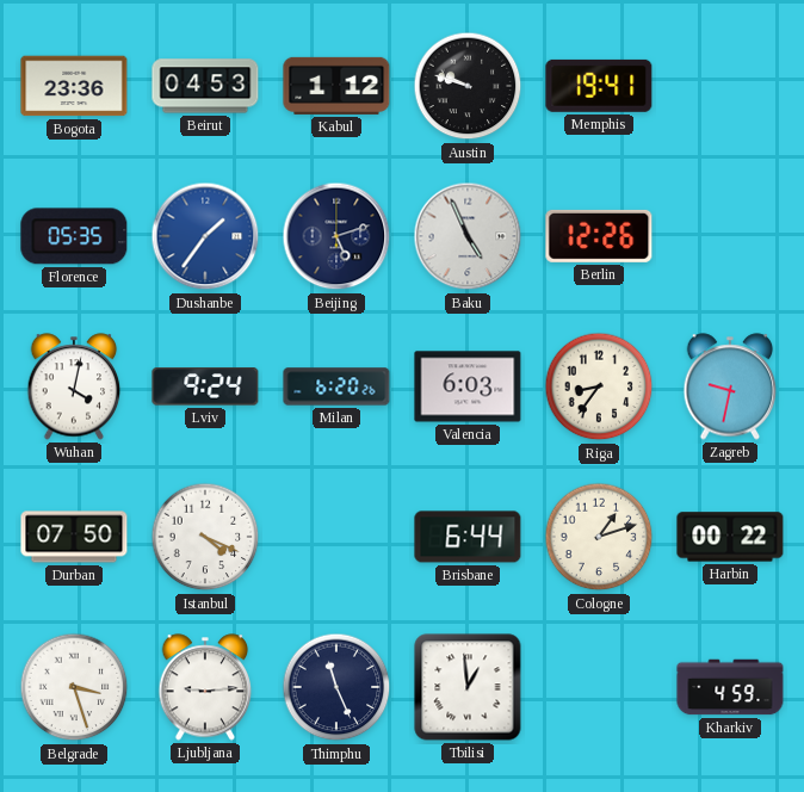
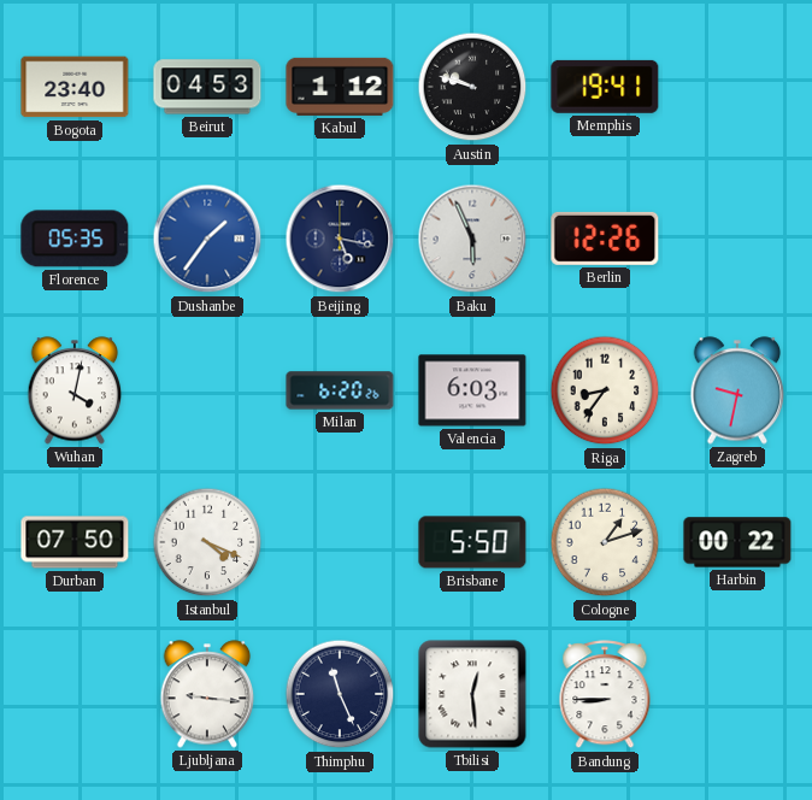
Bogota: 23:36 -> 23:40 (75, 87)
Beijing: 5:12 -> 5:17 (340, 239)
Baku: 4:56 -> 5:56 (472, 239)
Lviv: 9:24 -> none (205, 386)
Brisbane: 6:44 -> 5:50 (472, 542)
Belgrade: 3:27 -> none (74, 687)
Ljubljana: 9:14 -> 9:16 (207, 694)
Tbilisi: 12:59 -> 12:29 (472, 694)
Bandung: none -> 8:45 (605, 695)
Kharkiv: 4:59 -> none (730, 687)
